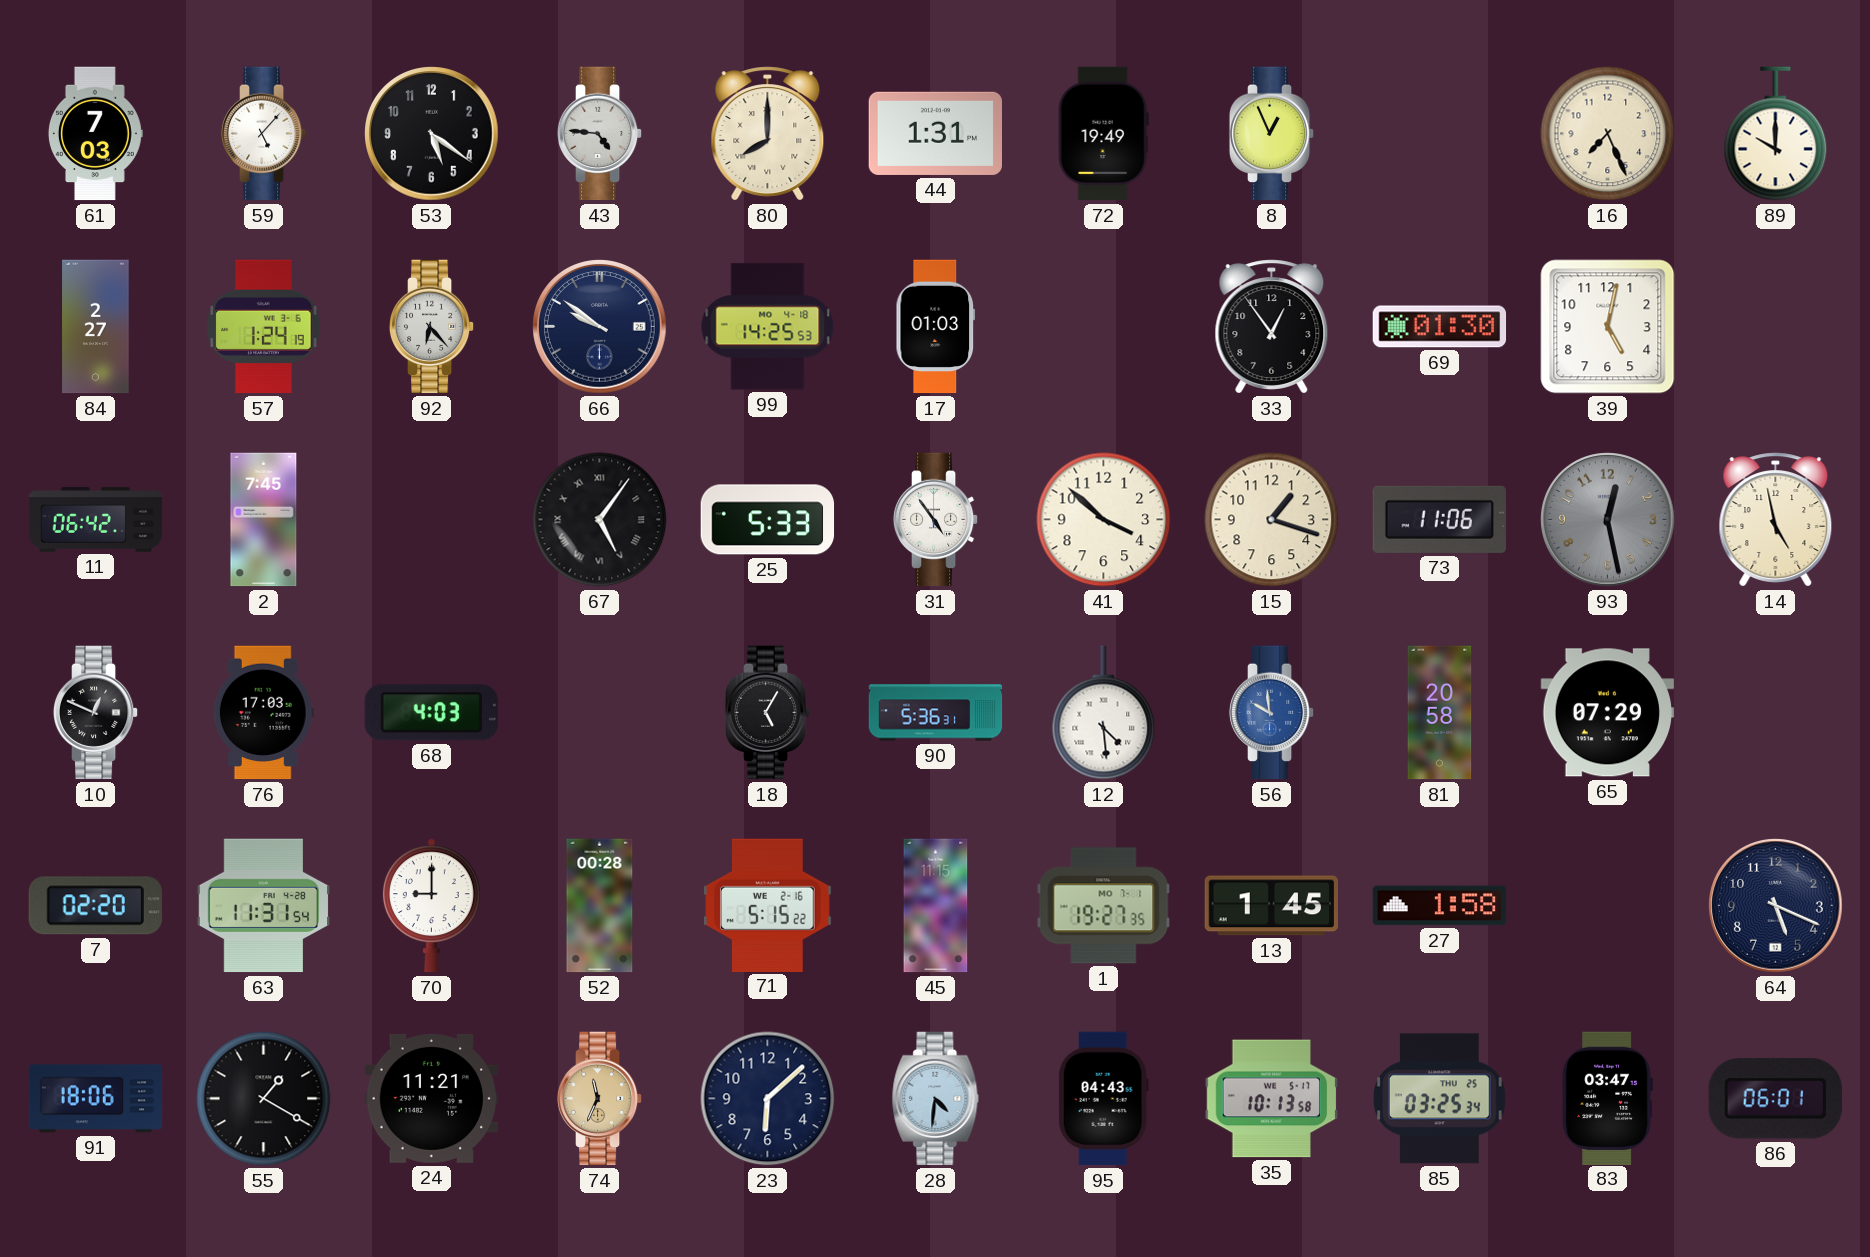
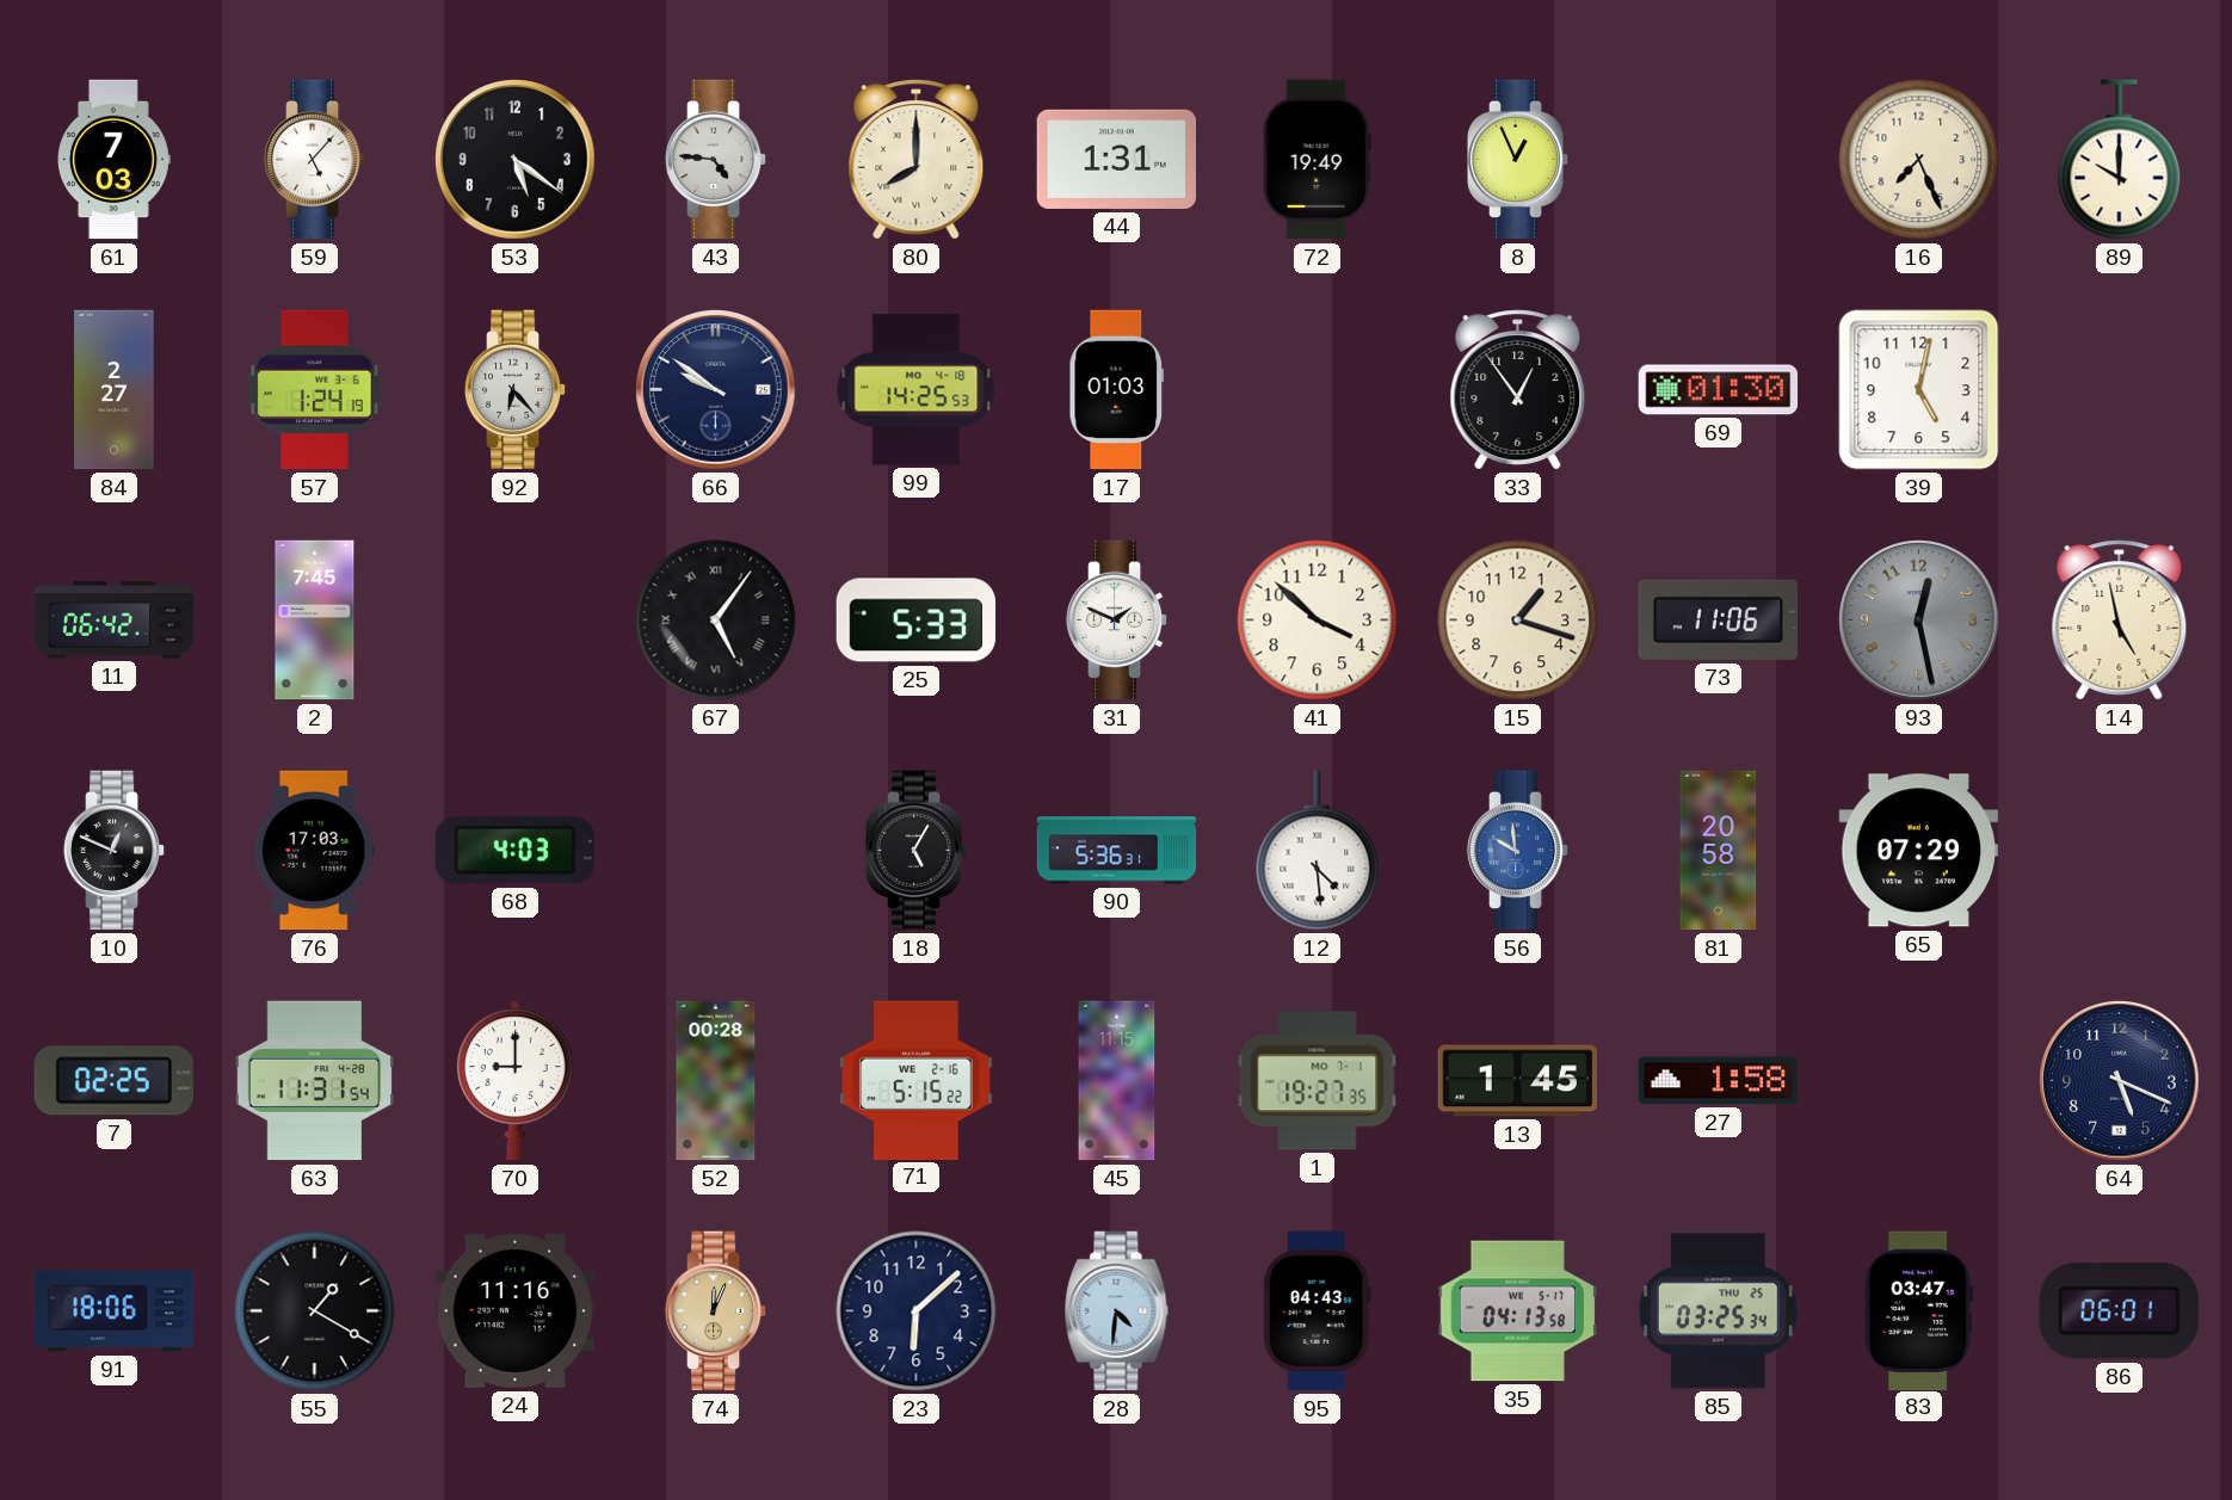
31: 4:54 -> 1:49 (1117, 621)
7: 02:20 -> 02:25 (113, 1081)
24: 11:21 -> 11:16 (516, 1310)
74: 11:34 -> 12:04 (716, 1311)
35: 10:13 -> 04:13 (1518, 1311)
